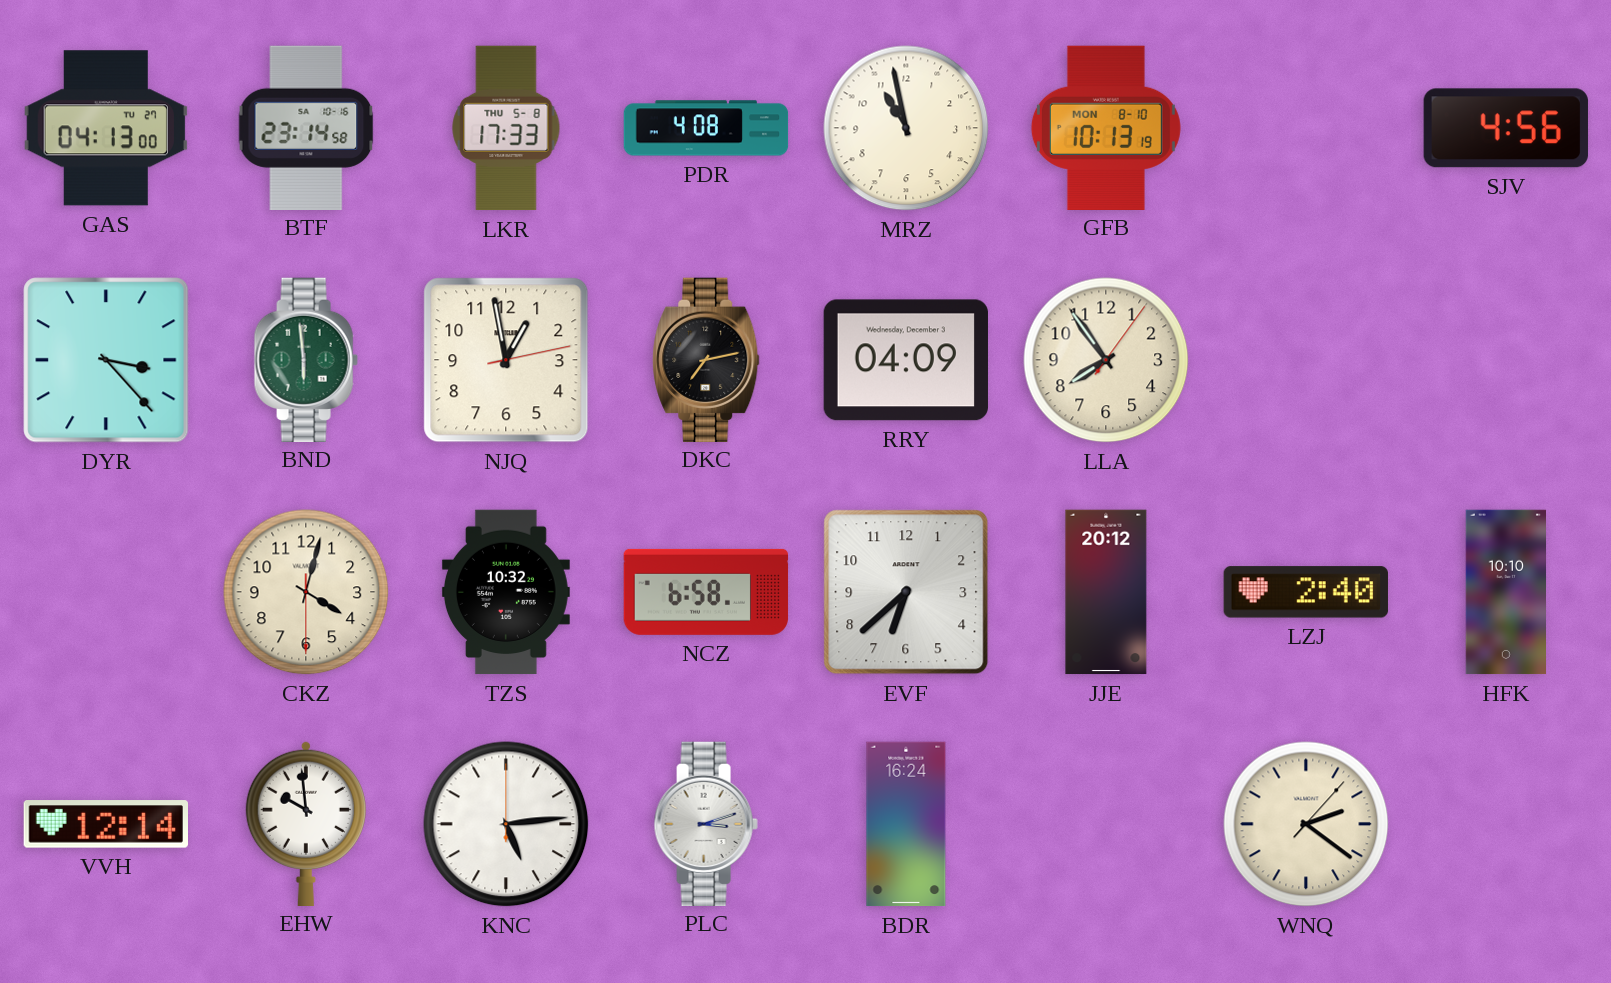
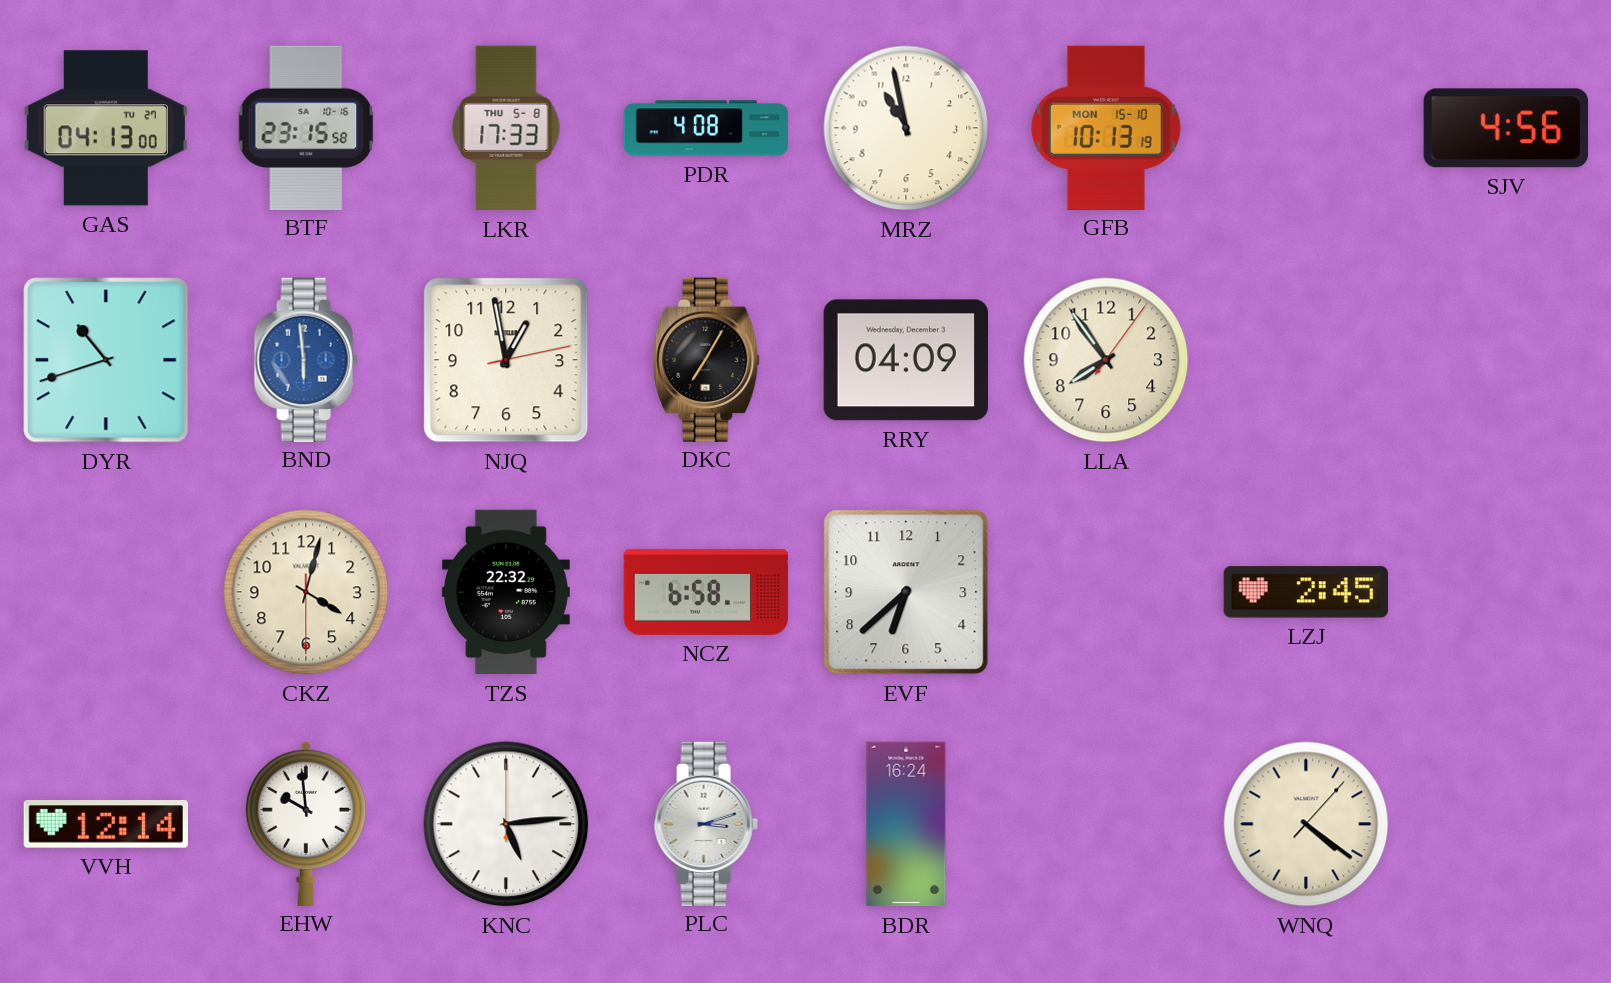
BTF: 23:14 -> 23:15 (306, 127)
GFB date: MON 8-10 -> MON 15-10 (1106, 127)
DYR: 3:23 -> 10:42 (106, 360)
BND dial: green -> blue (306, 359)
DKC: 7:13 -> 7:05 (706, 359)
TZS: 10:32 -> 22:32 (506, 592)
JJE: 20:12 -> none (1106, 592)
LZJ: 2:40 -> 2:45 (1306, 592)
HFK: 10:10 -> none (1505, 592)
WNQ: 2:21 -> 4:21 (1306, 824)
